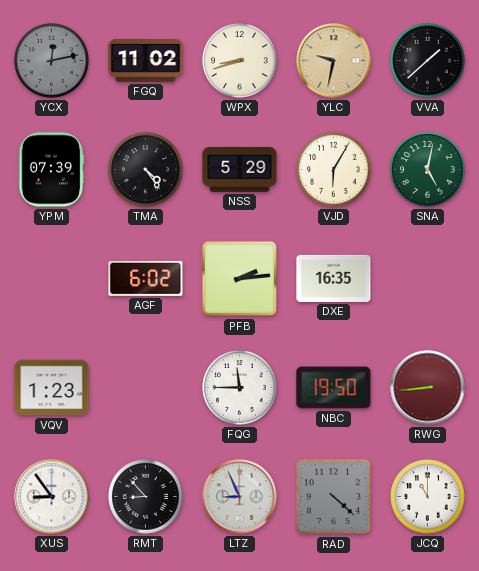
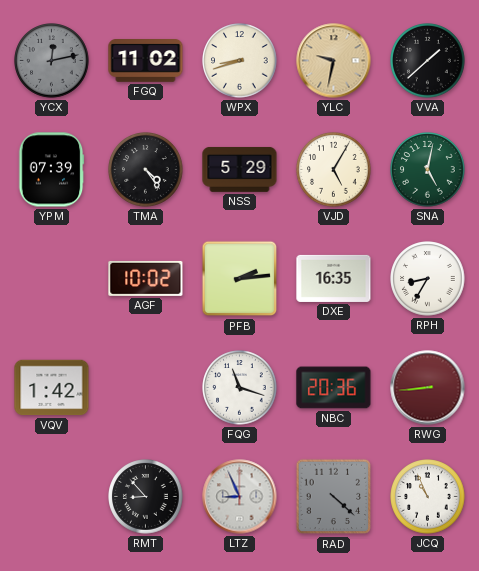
VJD: 6:05 -> 5:05 (334, 170)
AGF: 6:02 -> 10:02 (146, 278)
RPH: none -> 8:35 (428, 279)
VQV: 1:23 -> 1:42 (52, 388)
FQG: 11:45 -> 11:18 (240, 388)
NBC: 19:50 -> 20:36 (334, 388)
XUS: 8:54 -> none (52, 497)
JCQ: 11:00 -> 10:56 (428, 497)
